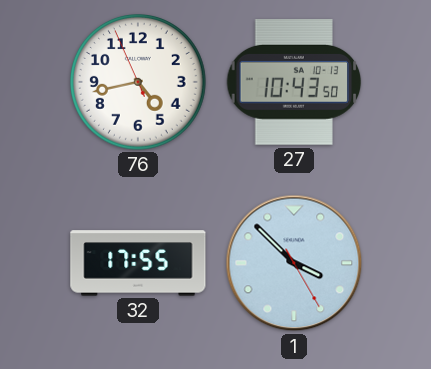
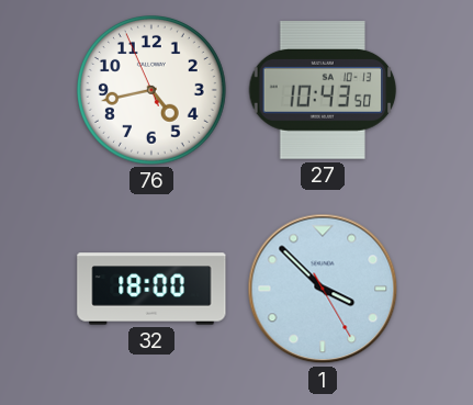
32: 17:55 -> 18:00 (151, 289)
